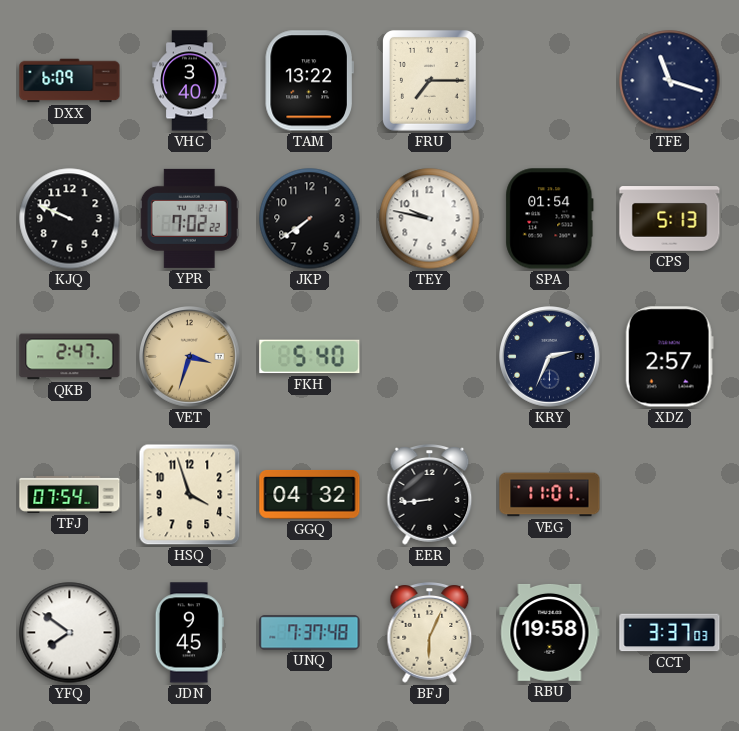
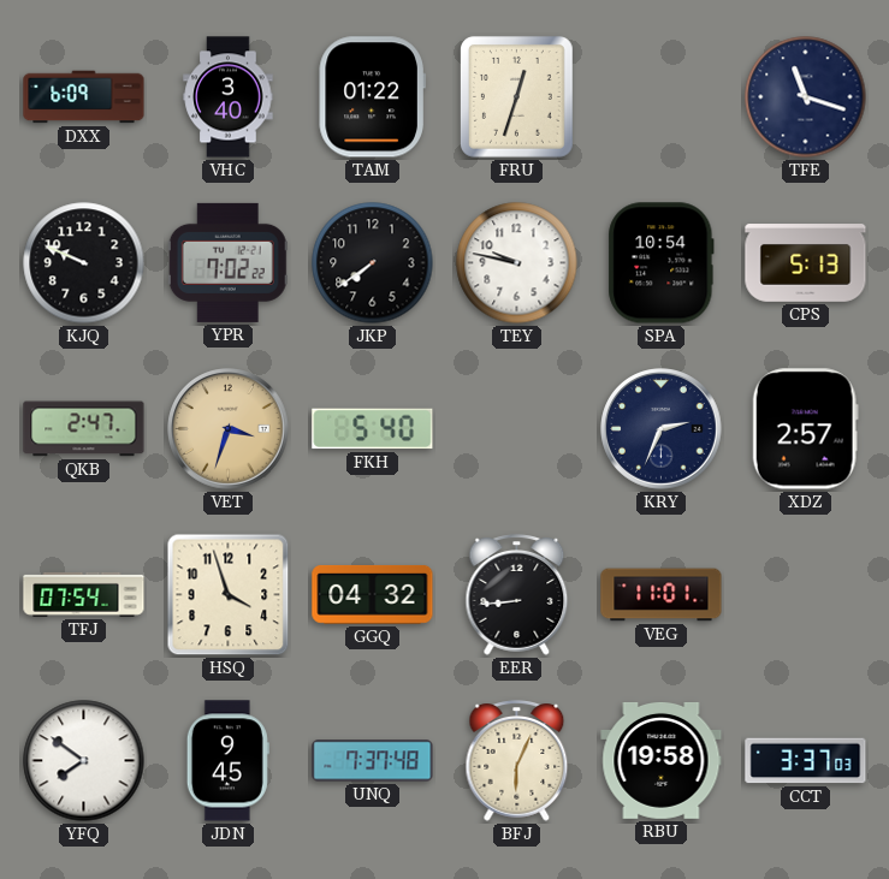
TAM: 13:22 -> 01:22 (372, 97)
FRU: 7:15 -> 12:33 (516, 97)
SPA: 01:54 -> 10:54 (662, 263)
